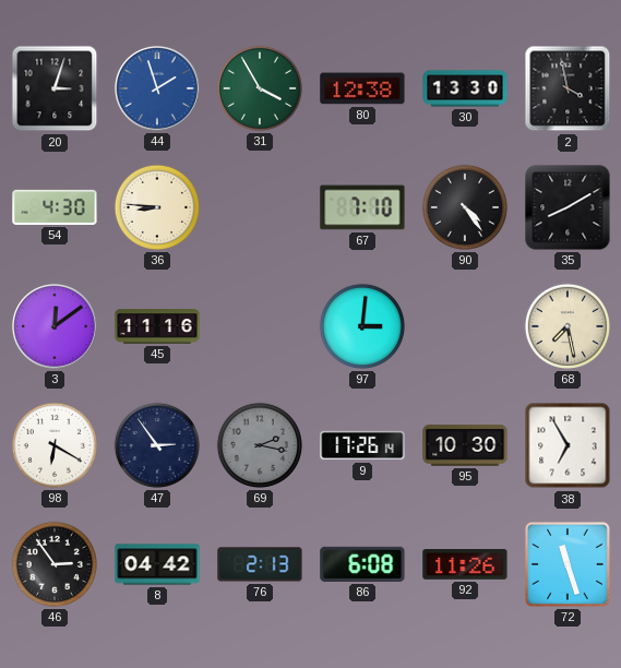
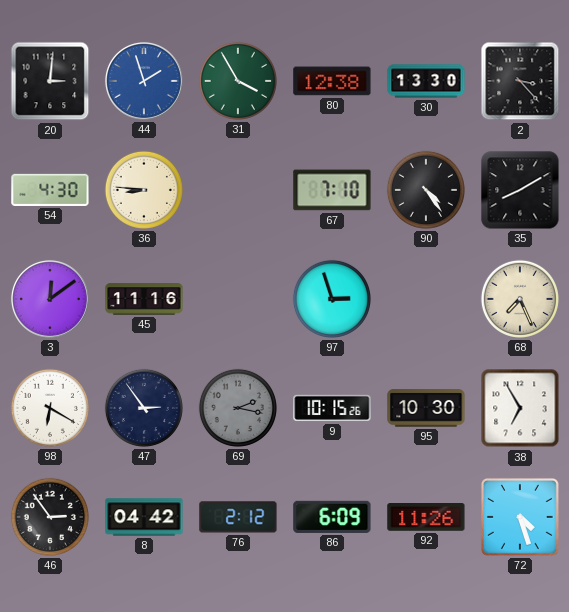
20: 3:03 -> 3:01 (50, 81)
2: 3:58 -> 3:23 (520, 81)
97: 3:01 -> 2:57 (332, 299)
68: 7:28 -> 7:26 (520, 299)
9: 17:26 -> 10:15 (332, 408)
76: 2:13 -> 2:12 (238, 517)
86: 6:08 -> 6:09 (332, 517)
72: 11:27 -> 4:27 (520, 517)
